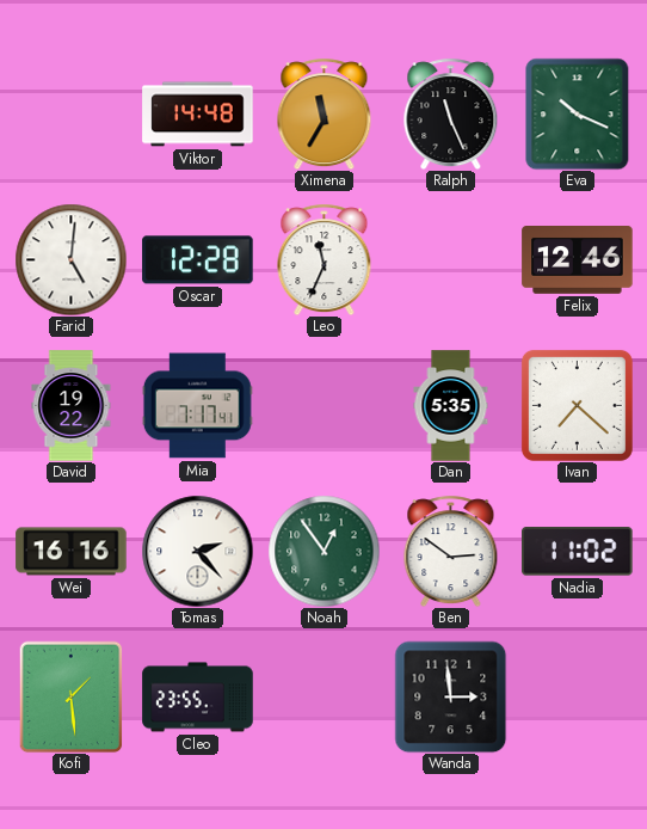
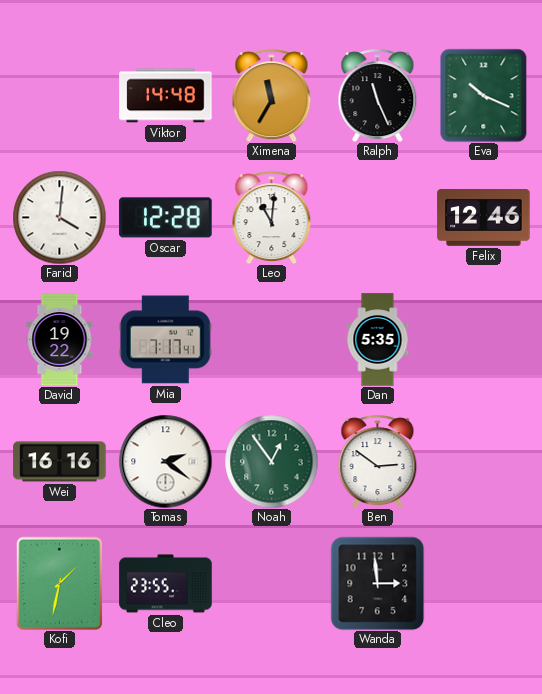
Farid: 5:01 -> 4:01 (59, 217)
Leo: 11:34 -> 11:01 (272, 217)
Ivan: 7:22 -> none (577, 405)
Tomas: 2:23 -> 2:21 (165, 461)
Nadia: 11:02 -> none (578, 552)
Kofi: 1:29 -> 1:32 (60, 583)
